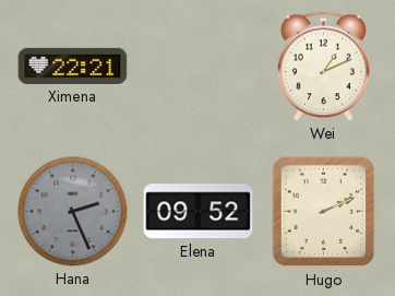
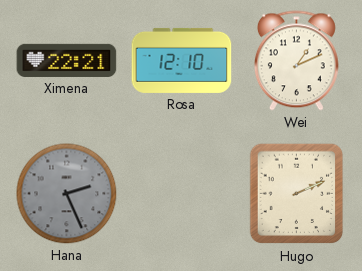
Rosa: none -> 12:10 (182, 60)
Elena: 09:52 -> none (199, 212)
